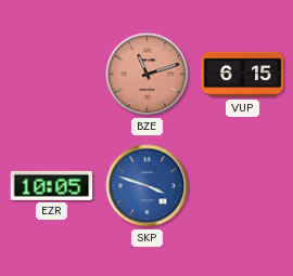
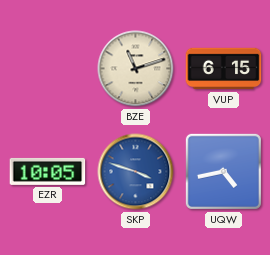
BZE dial: salmon -> cream (136, 69)
UQW: none -> 4:43 (223, 171)
